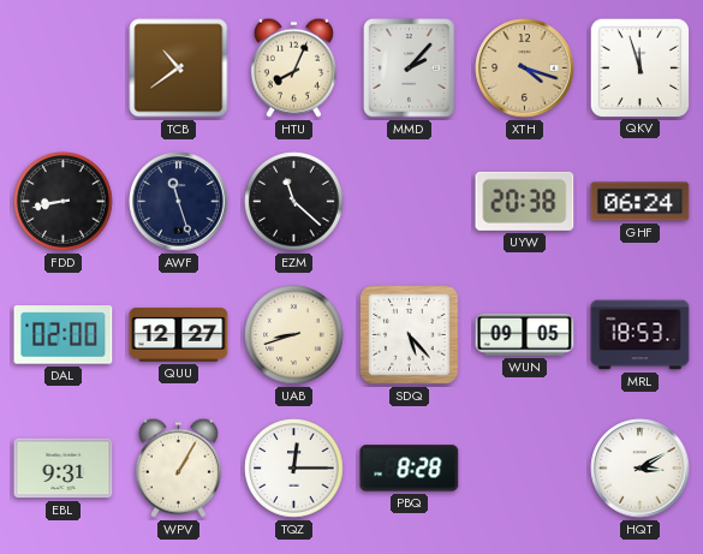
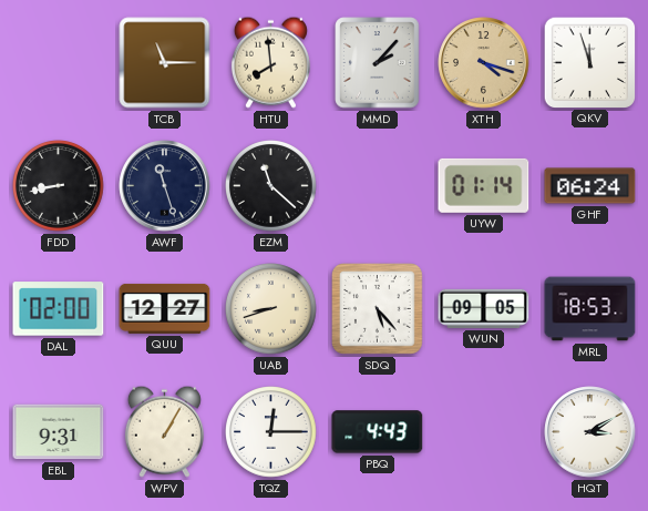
TCB: 10:39 -> 11:15 (165, 63)
HTU: 8:04 -> 7:59 (270, 62)
UYW: 20:38 -> 01:14 (484, 185)
PBQ: 8:28 -> 4:43 (378, 432)
